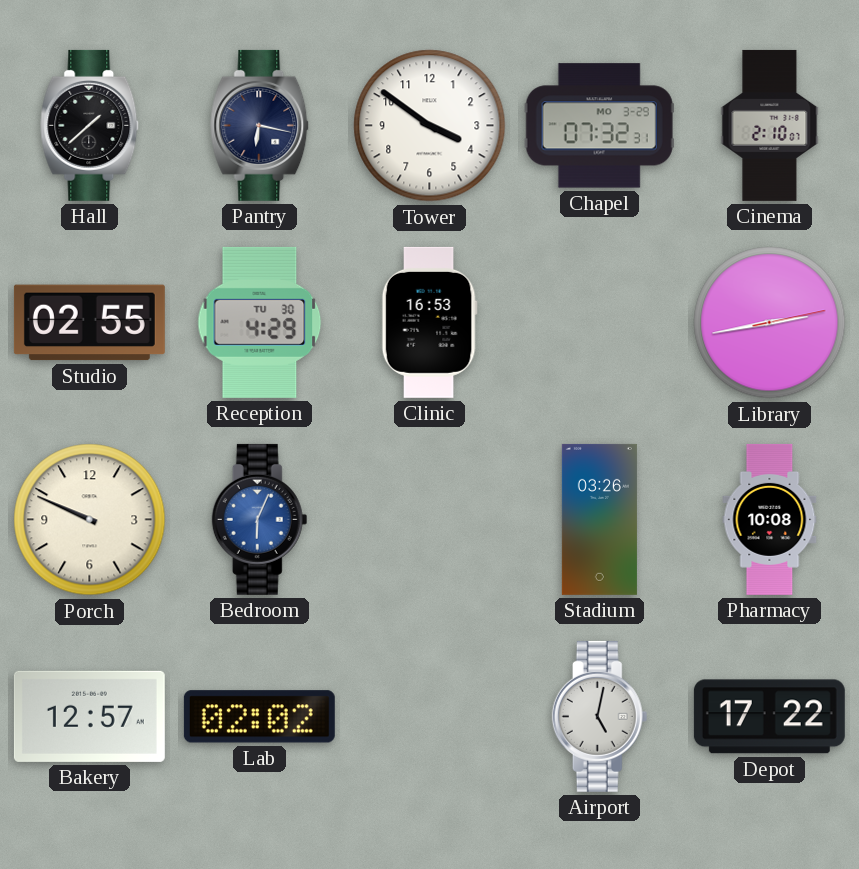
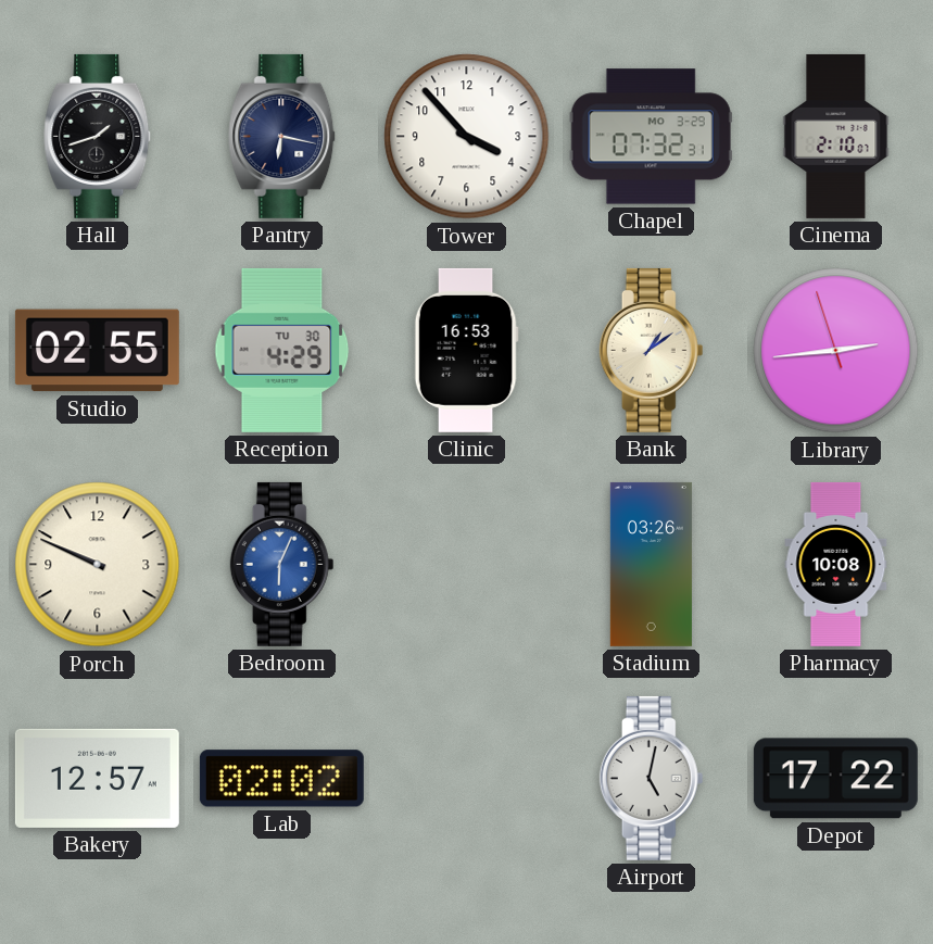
Hall: 1:38 -> 1:42 (98, 136)
Tower: 3:51 -> 3:53 (467, 137)
Bank: none -> 1:09 (652, 350)
Library: 2:43:13 -> 2:43:57 (836, 351)
